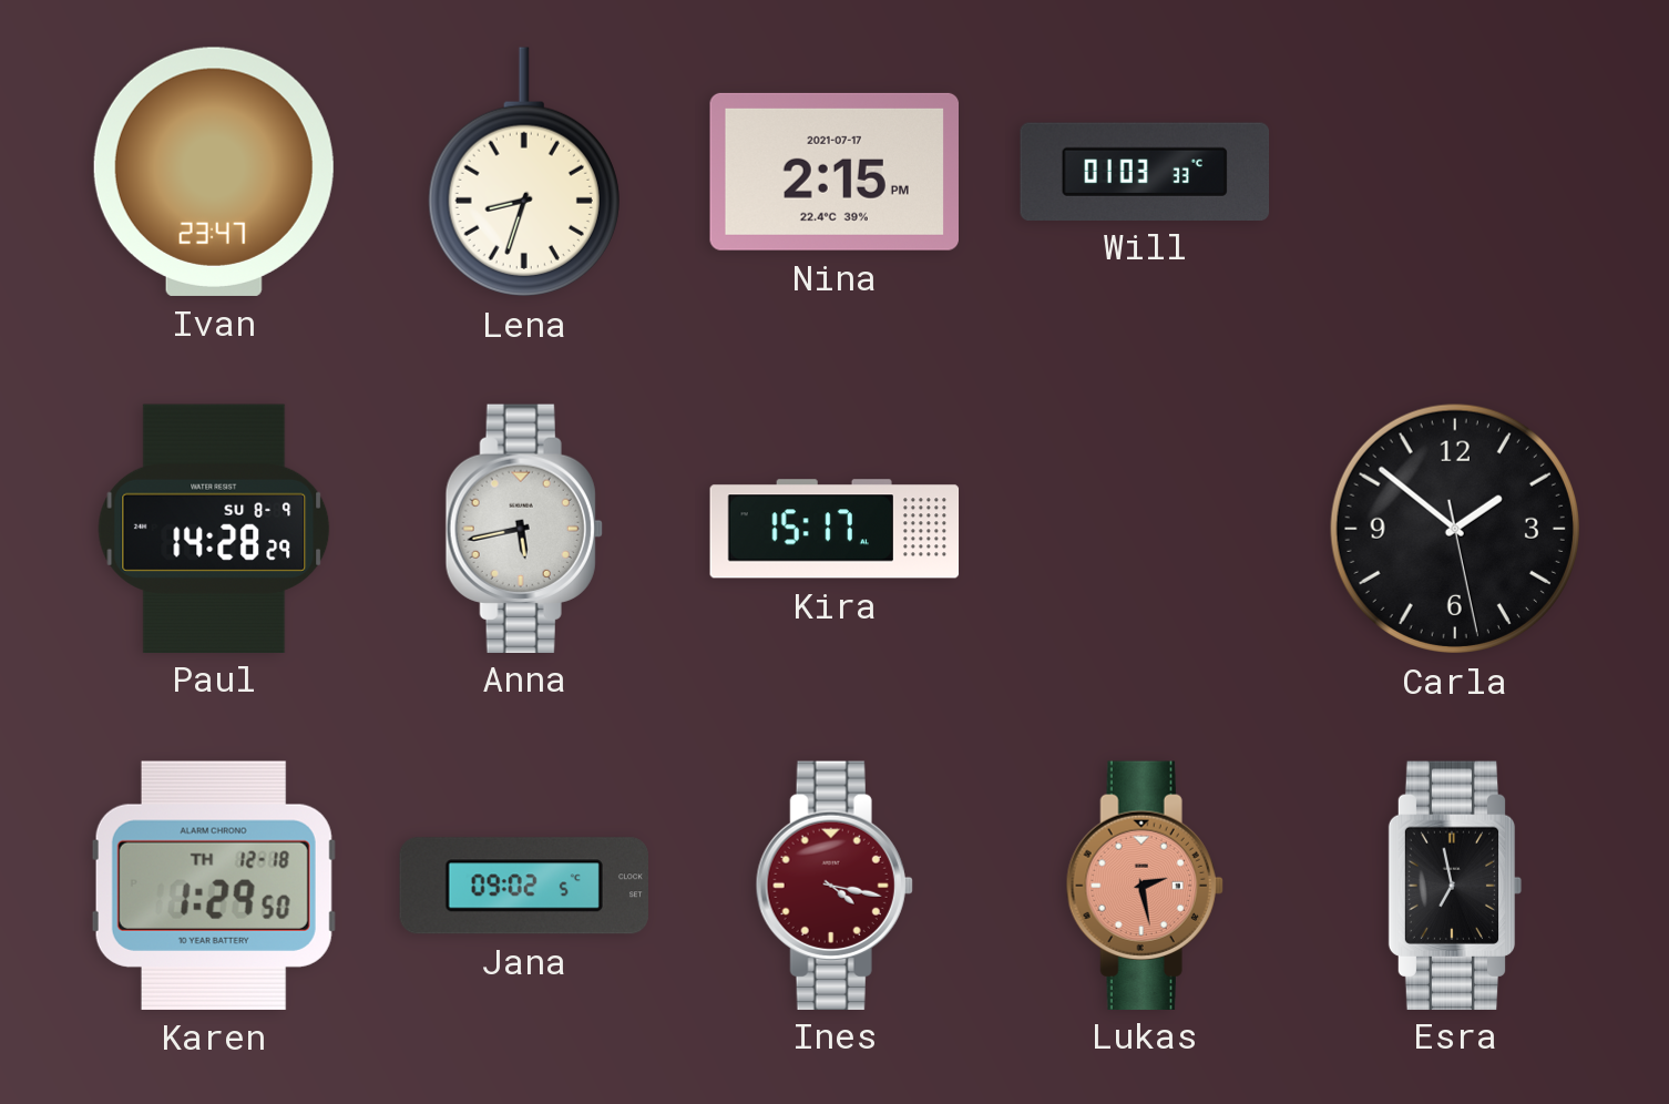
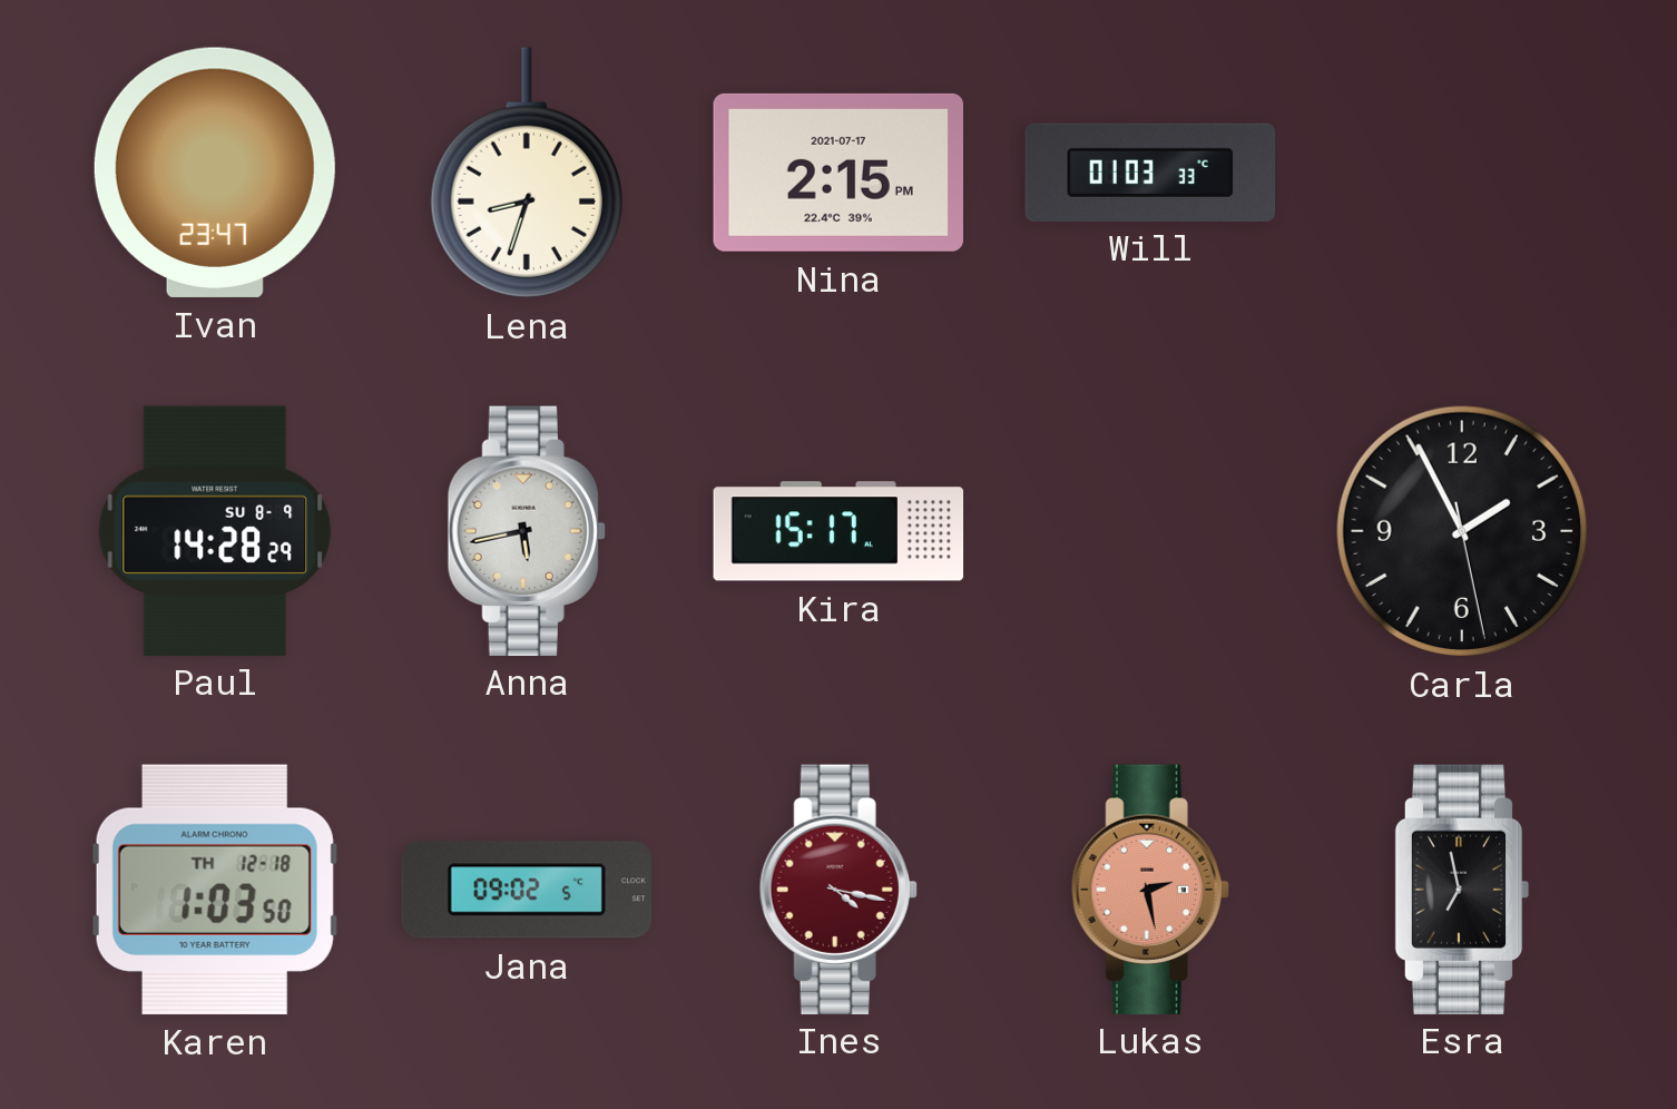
Carla: 1:51 -> 1:55 (1462, 531)
Karen: 1:29 -> 1:03 (215, 890)
